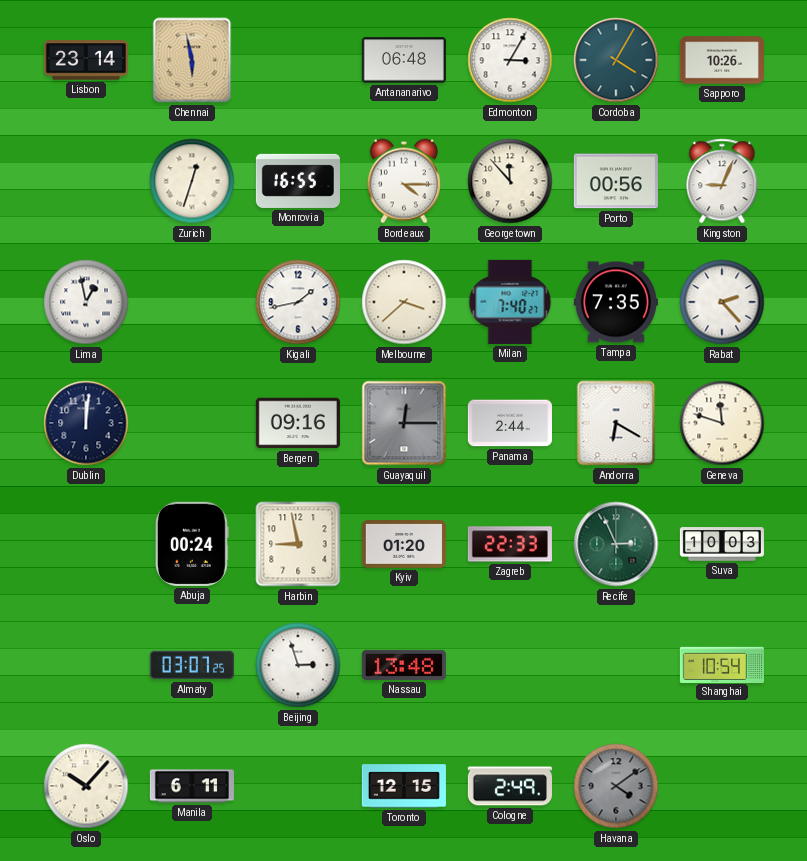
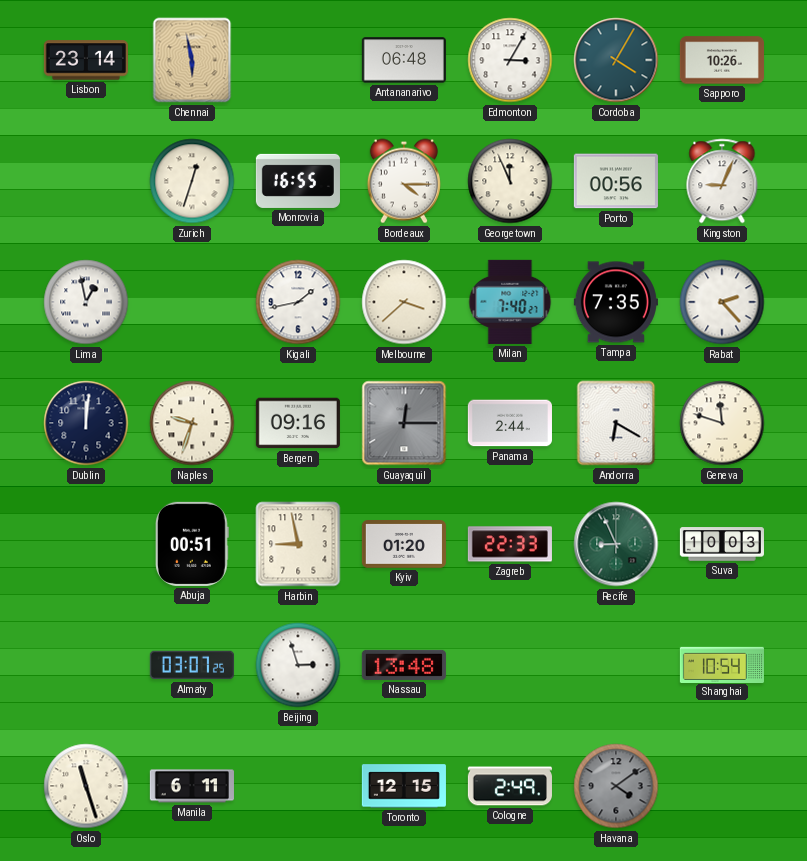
Georgetown: 11:53 -> 11:56 (510, 181)
Naples: none -> 9:33 (192, 423)
Abuja: 00:24 -> 00:51 (192, 544)
Recife: 2:56 -> 8:56 (616, 544)
Oslo: 10:07 -> 11:27 (86, 786)
